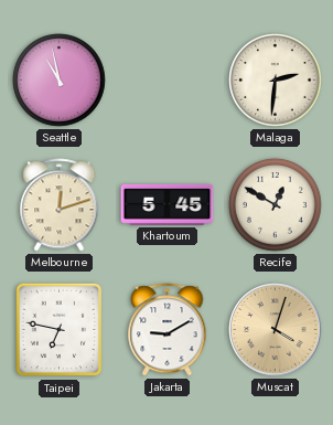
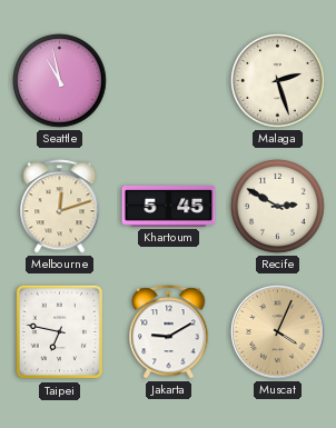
Malaga: 2:31 -> 2:27 (278, 81)
Recife: 12:50 -> 2:50 (278, 207)
Muscat: 4:03 -> 4:04 (278, 332)
